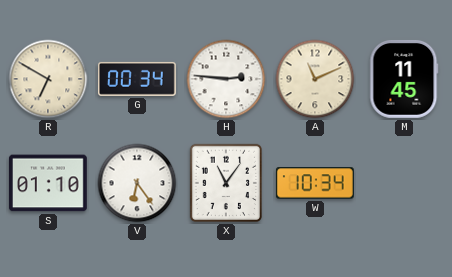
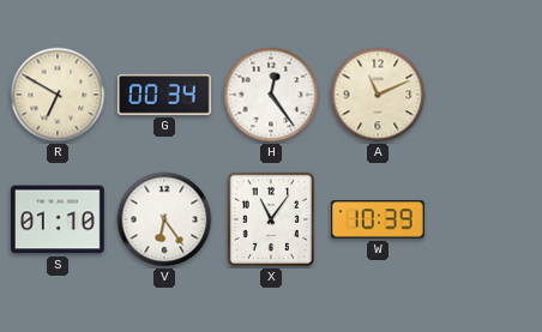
H: 2:46 -> 12:24 (271, 95)
M: 11:45 -> none (404, 79)
W: 10:34 -> 10:39 (378, 219)
